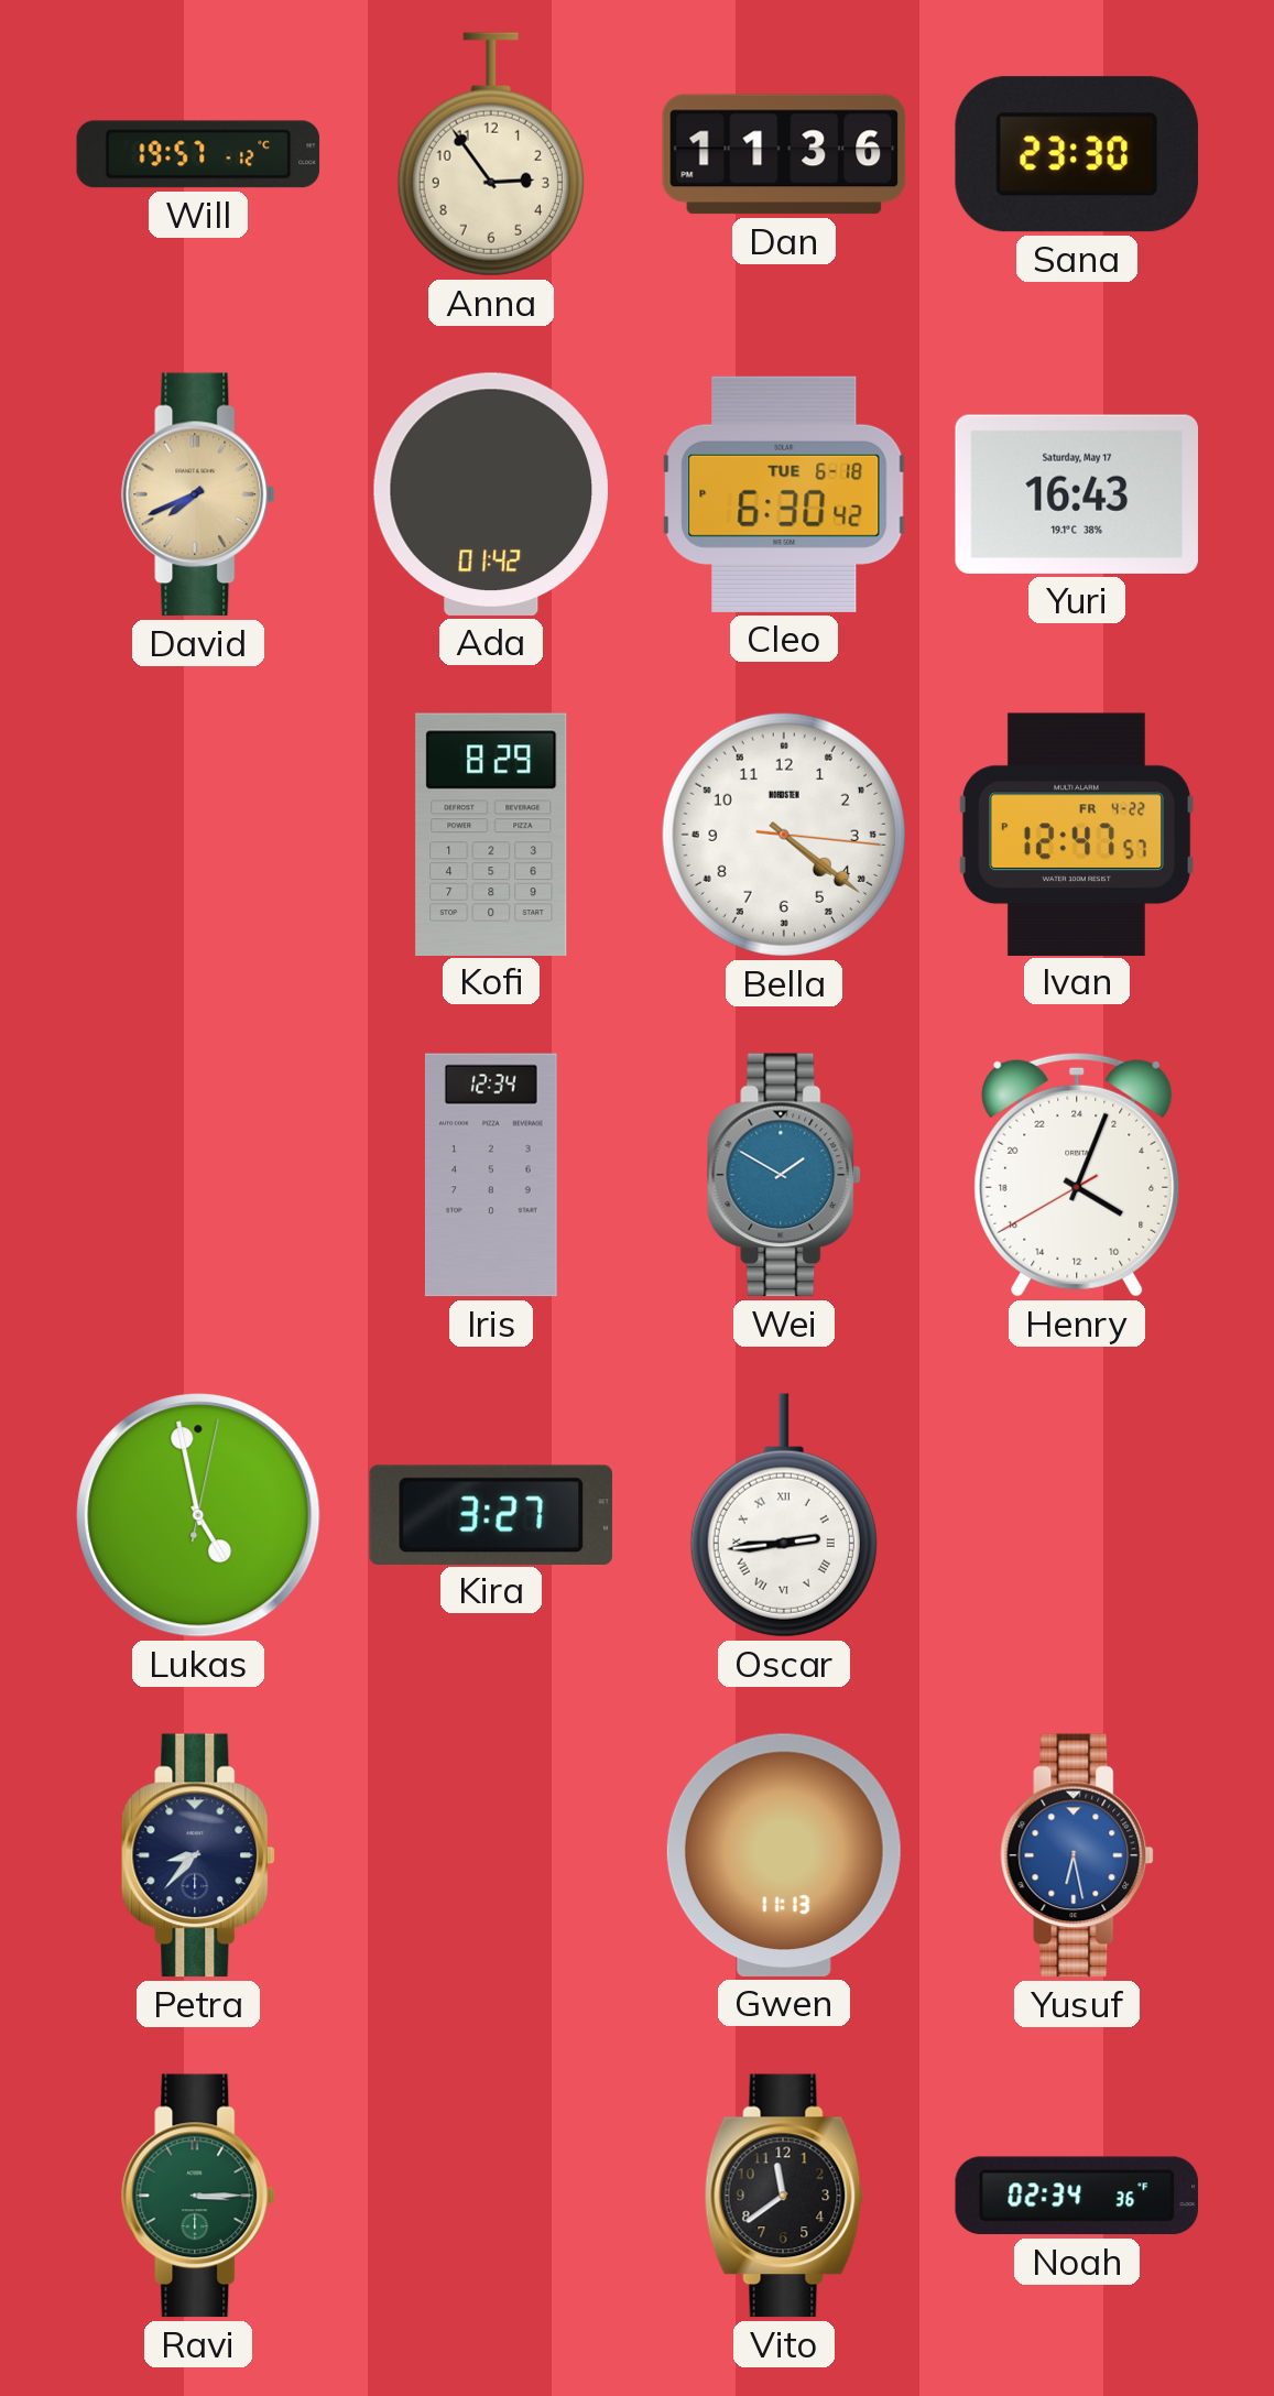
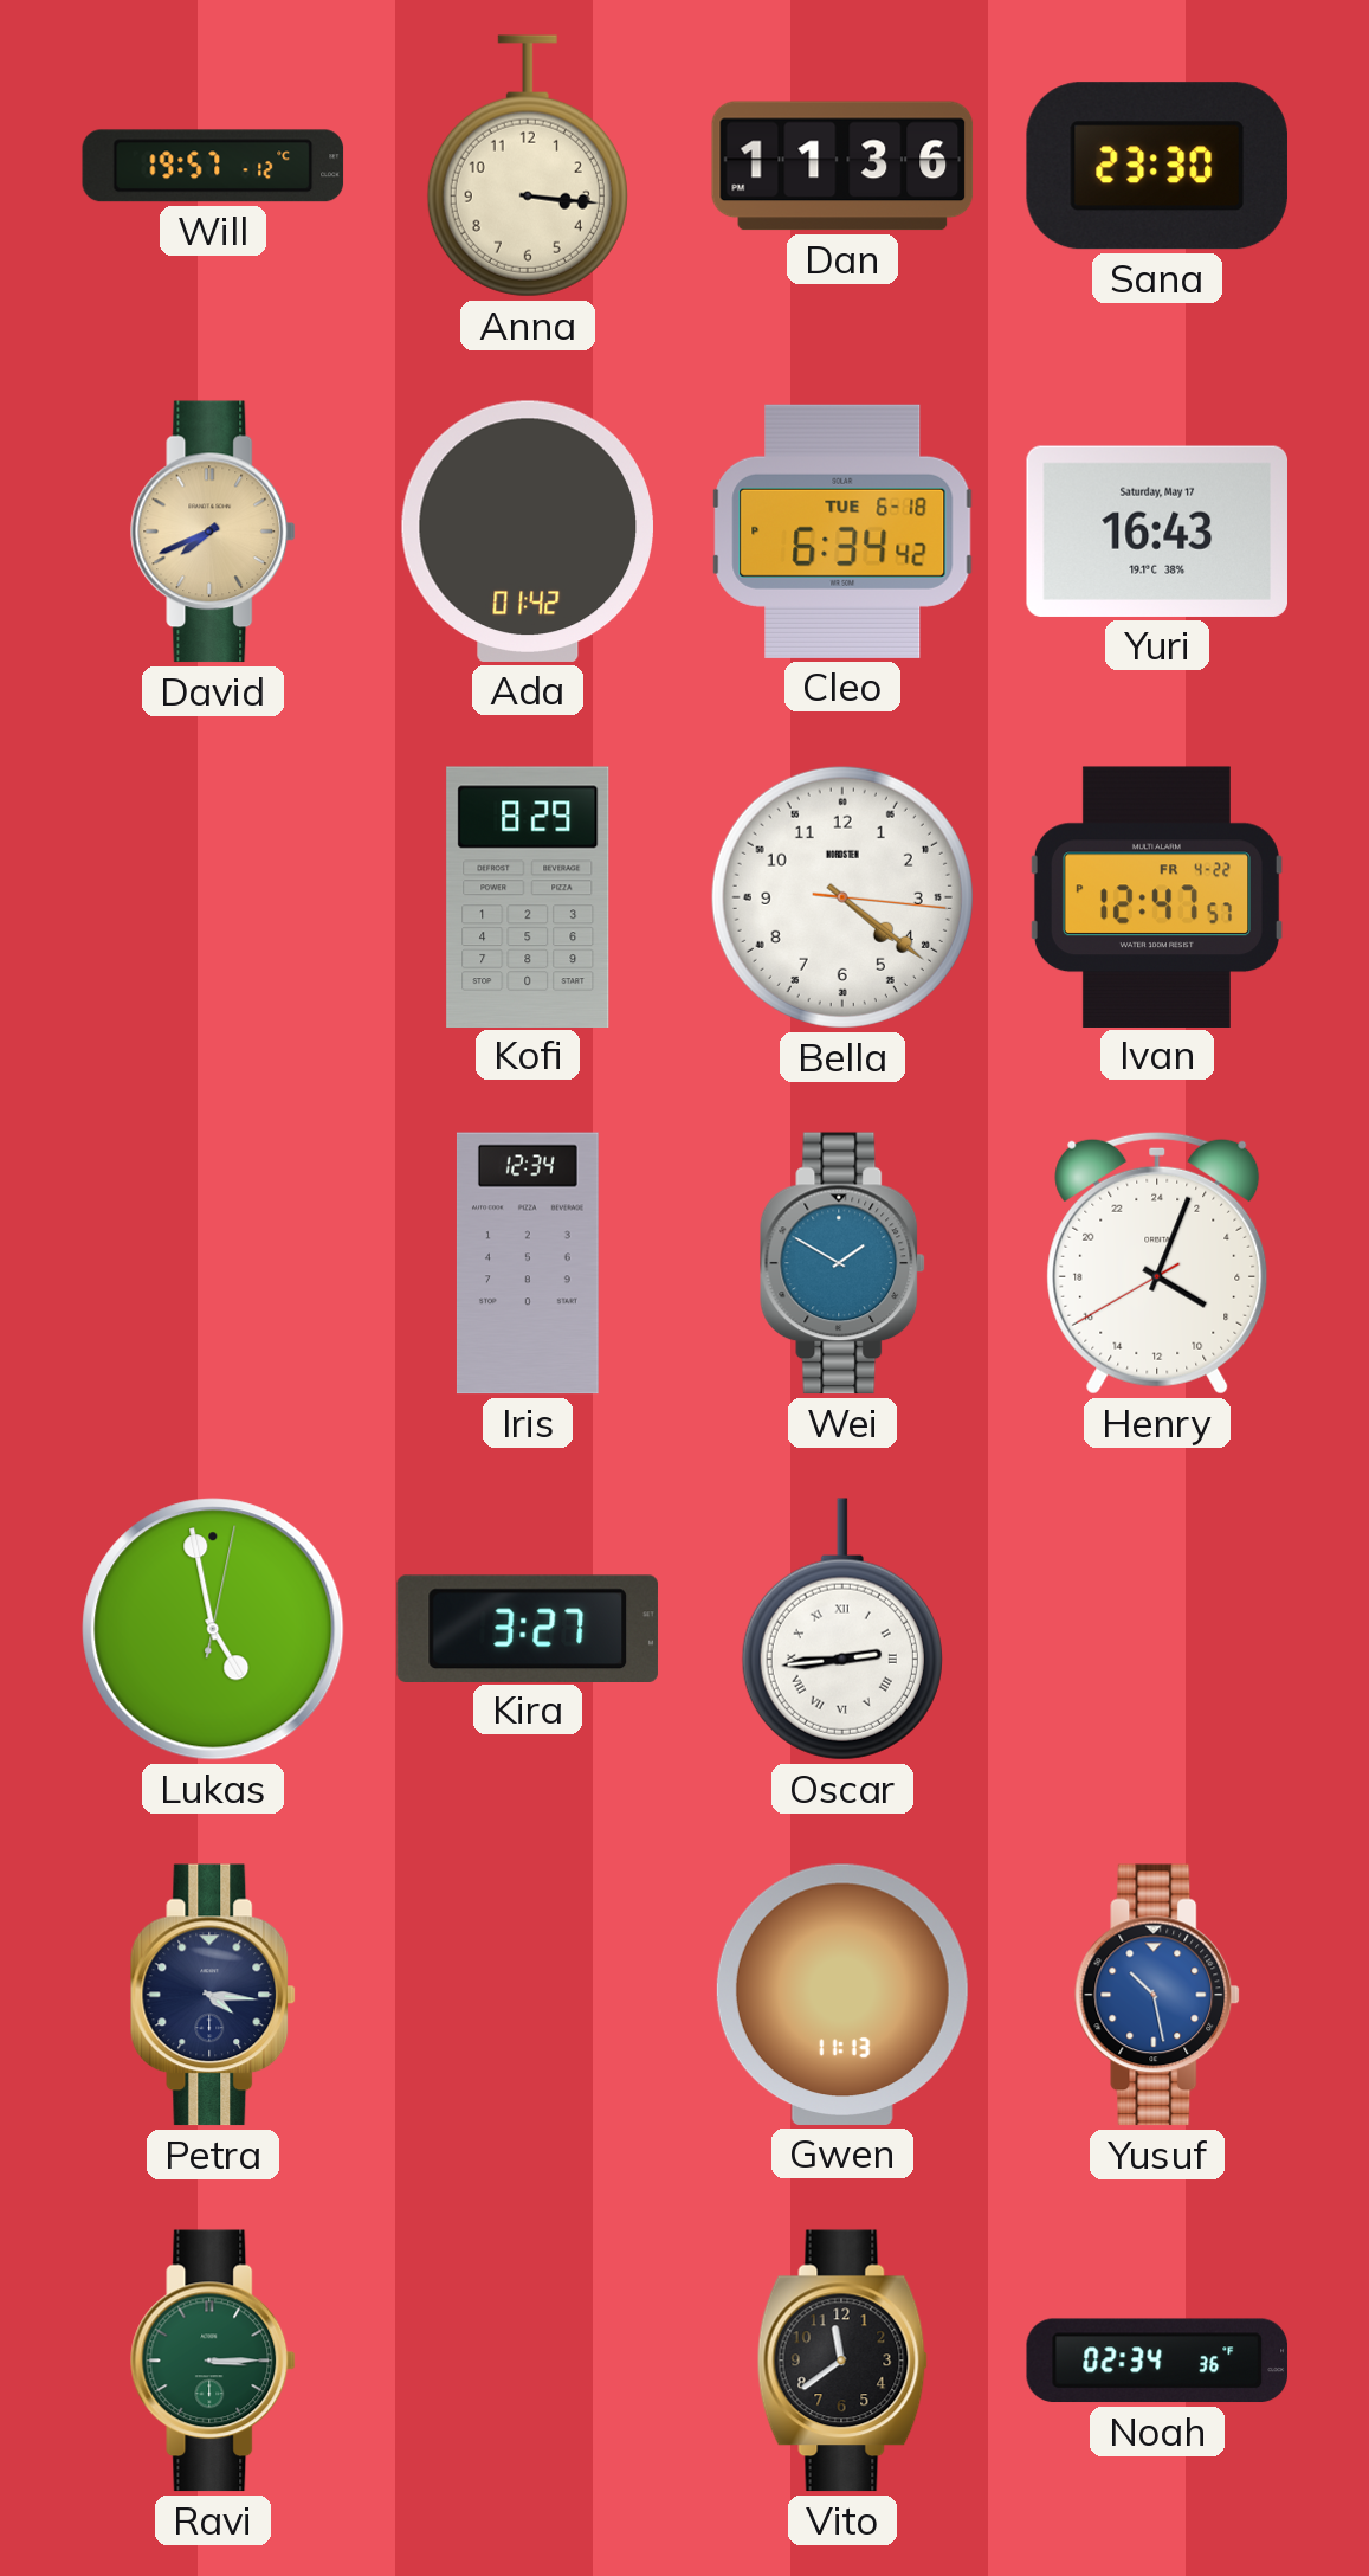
Anna: 2:54 -> 3:16 (528, 166)
Cleo: 6:30 -> 6:34 (842, 532)
Petra: 8:37 -> 4:16 (214, 1995)
Yusuf: 6:28 -> 10:28 (1158, 1995)
